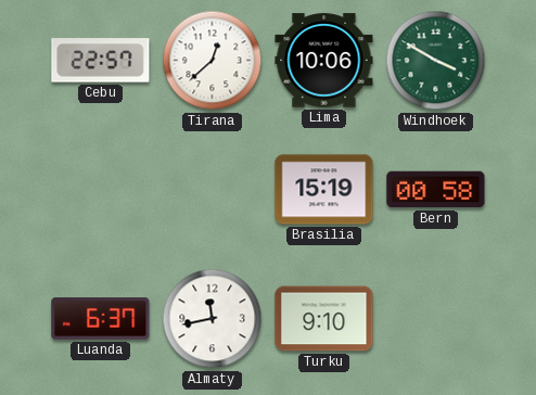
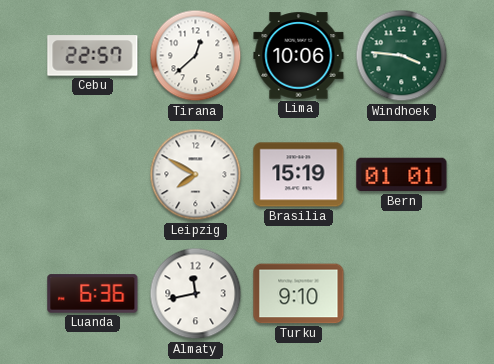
Windhoek: 3:50 -> 3:46 (402, 56)
Leipzig: none -> 7:50 (196, 175)
Bern: 00:58 -> 01:01 (402, 175)
Luanda: 6:37 -> 6:36 (93, 294)
